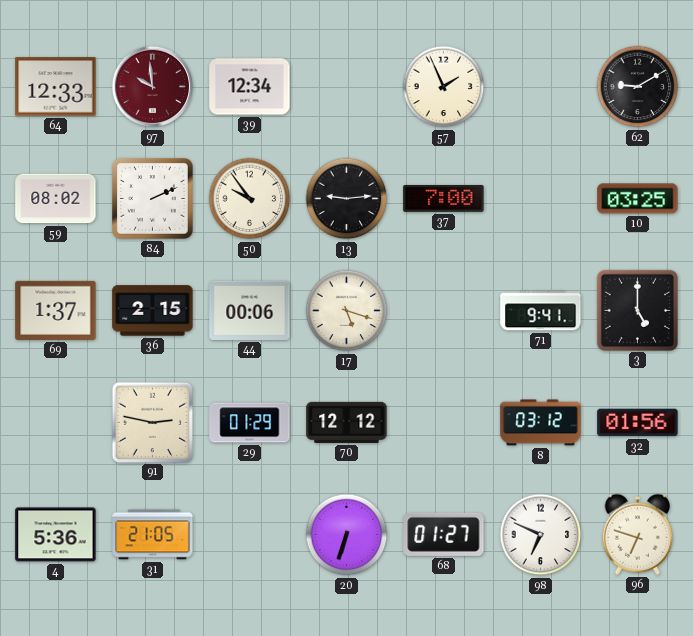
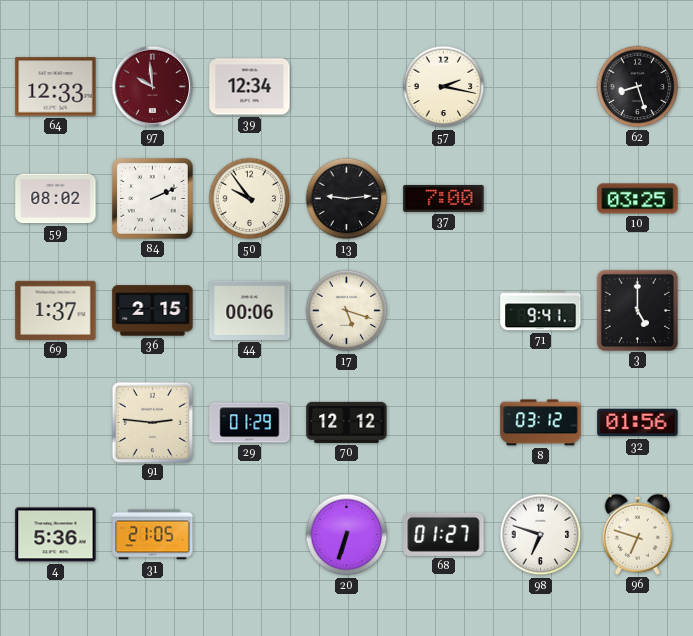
57: 1:56 -> 2:17 (444, 87)
62: 9:10 -> 8:27 (638, 87)
91: 2:47 -> 2:46 (152, 422)
98: 6:49 -> 6:48 (541, 535)
